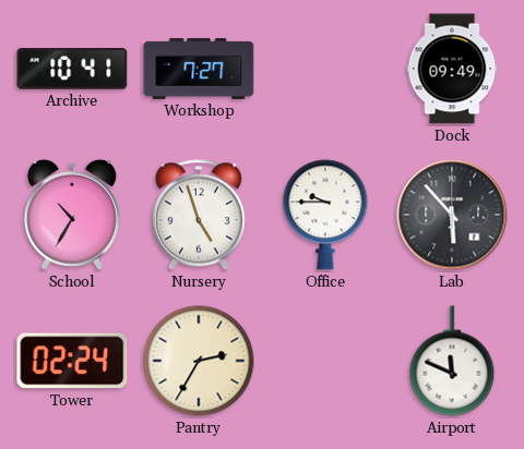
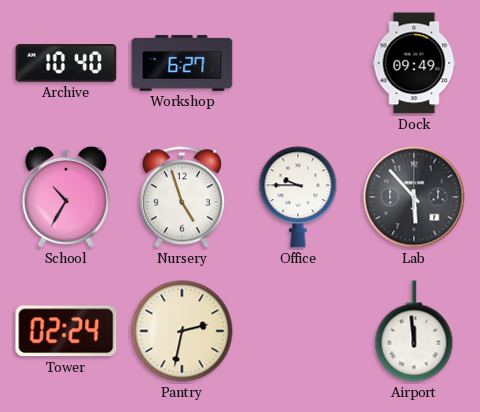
Archive: 10:41 -> 10:40 (66, 63)
Workshop: 7:27 -> 6:27 (182, 63)
Pantry: 2:35 -> 2:32 (182, 331)
Airport: 11:49 -> 11:59 (414, 331)
